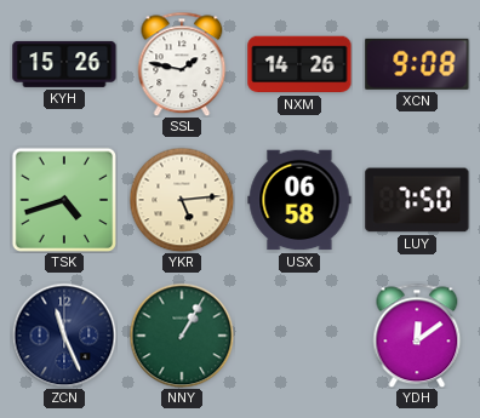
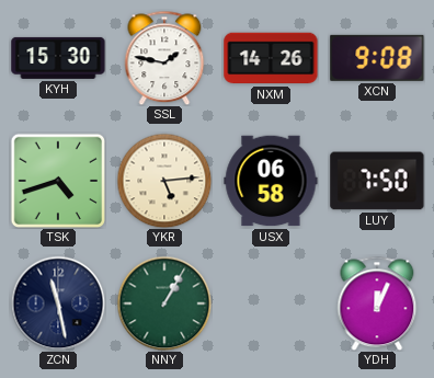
KYH: 15:26 -> 15:30 (58, 58)
ZCN: 11:26 -> 11:28 (58, 303)
YDH: 12:09 -> 12:04 (377, 303)
